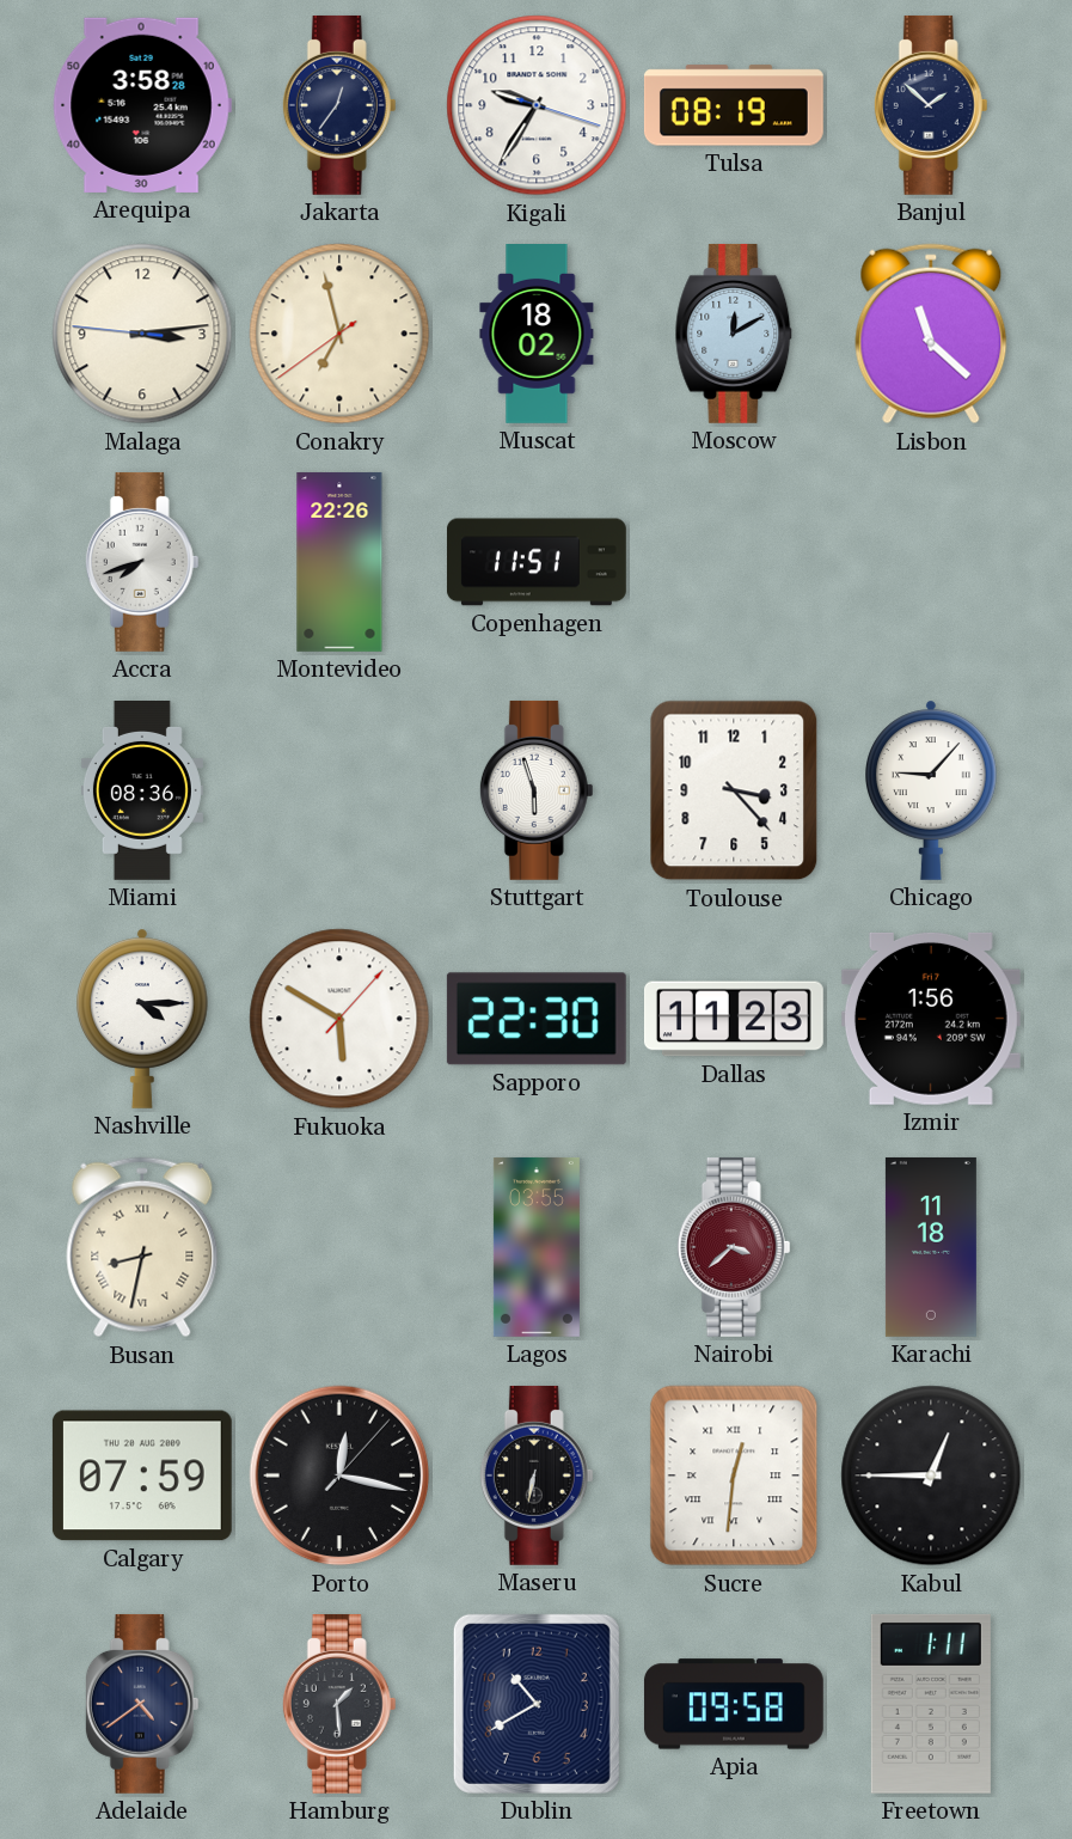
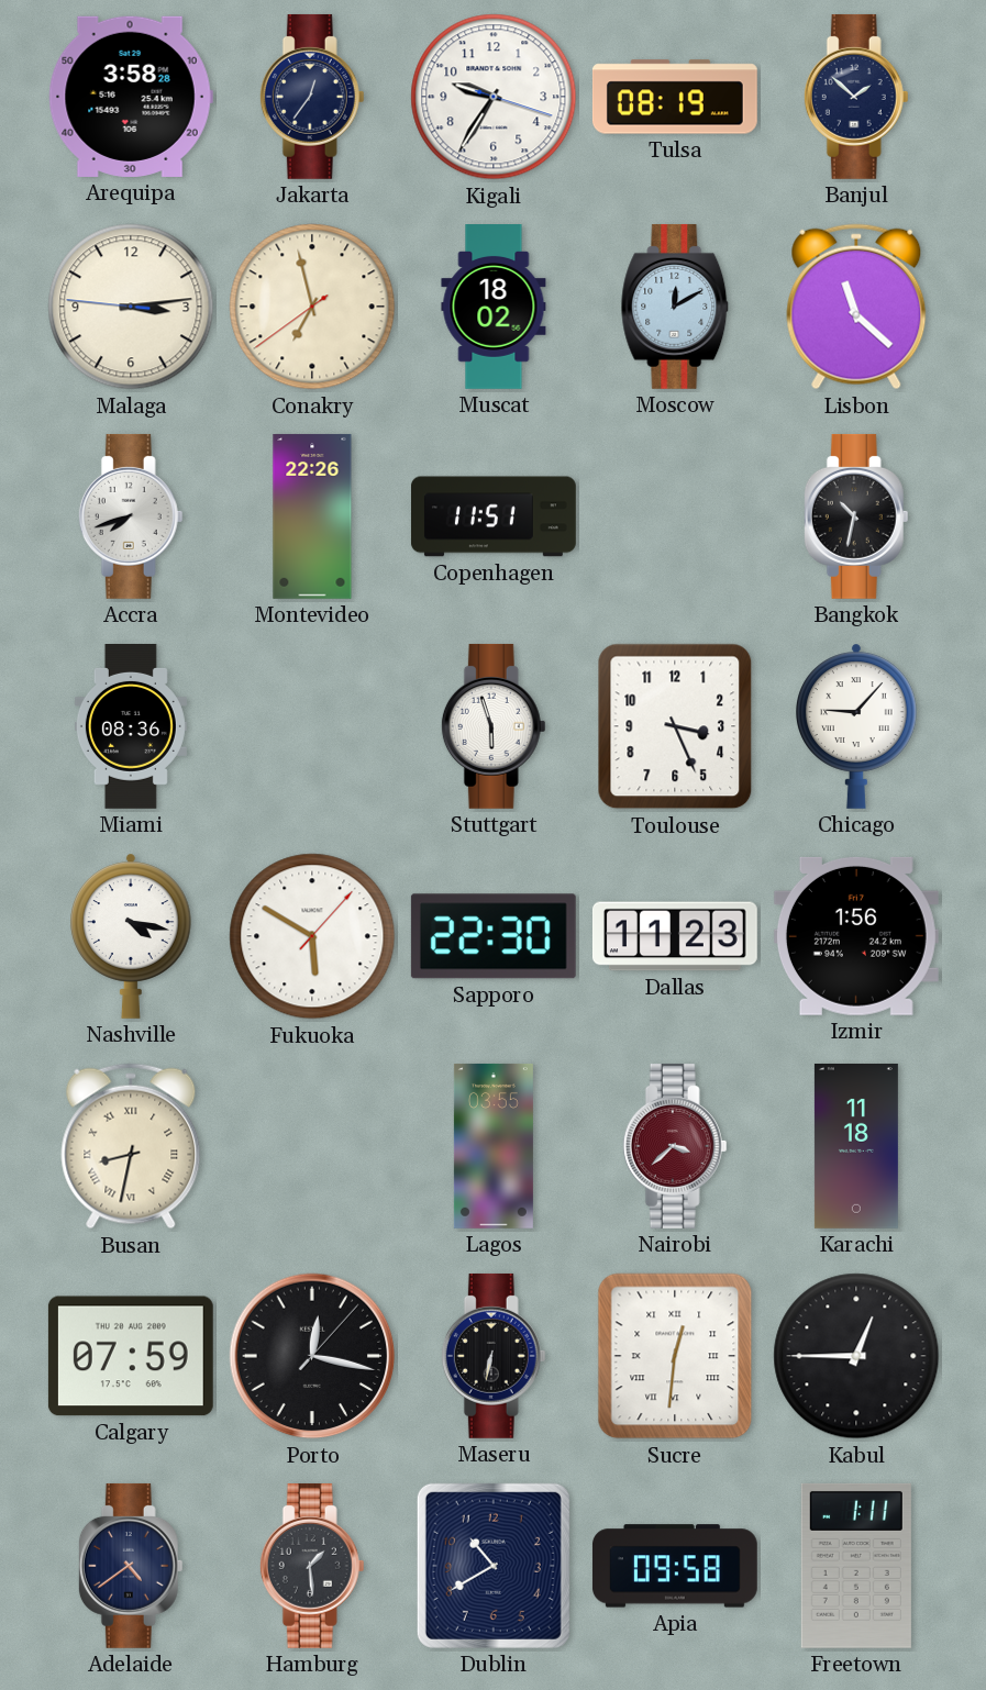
Bangkok: none -> 10:32 (856, 516)
Toulouse: 3:23 -> 3:26 (675, 726)
Nashville: 4:15 -> 4:17 (132, 936)
